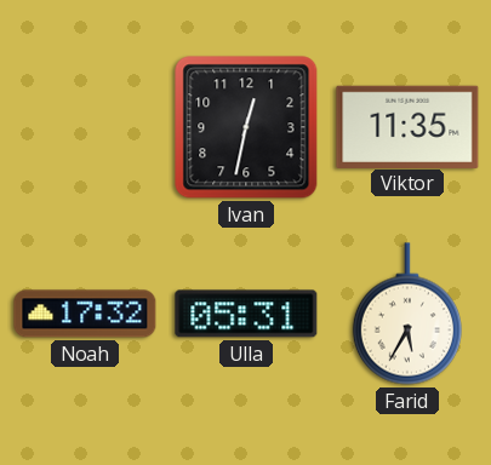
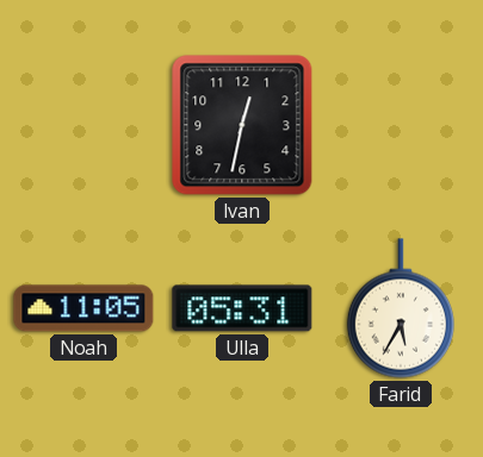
Viktor: 11:35 -> none (407, 126)
Noah: 17:32 -> 11:05 (83, 308)
